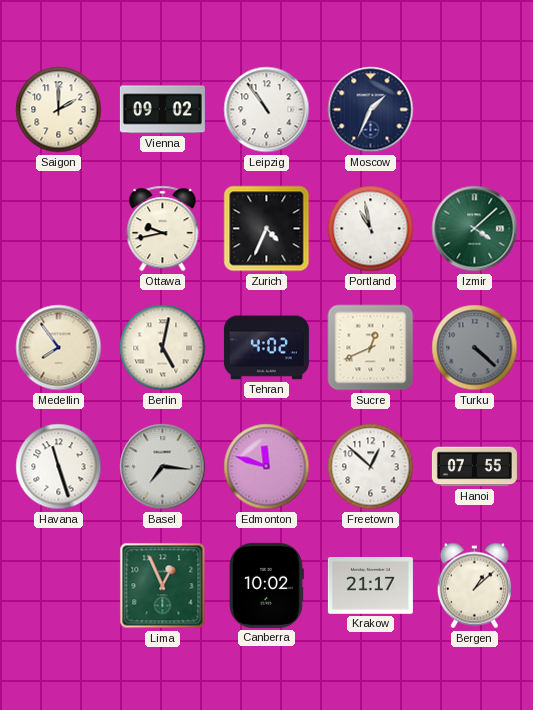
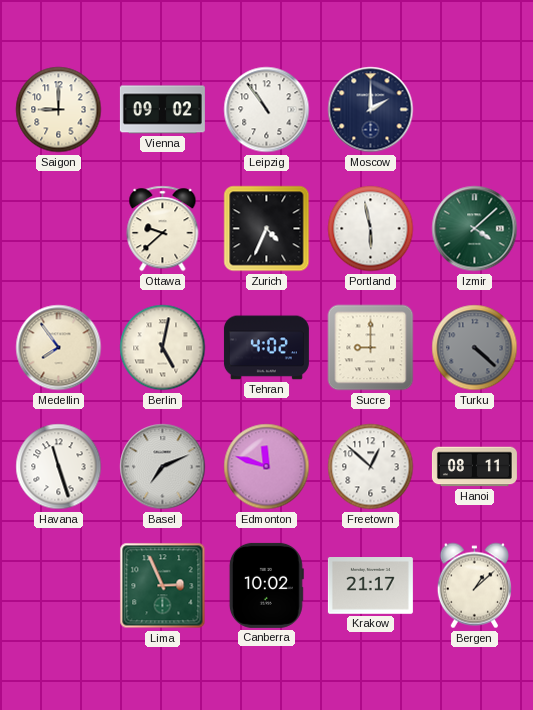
Saigon: 2:00 -> 9:00 (59, 110)
Moscow: 1:34 -> 2:00 (371, 110)
Ottawa: 9:43 -> 9:38 (163, 229)
Portland: 10:58 -> 5:58 (371, 229)
Sucre: 12:41 -> 9:00 (371, 348)
Basel: 7:16 -> 7:11 (163, 467)
Hanoi: 07:55 -> 08:11 (474, 467)
Lima: 12:56 -> 2:56 (163, 586)
